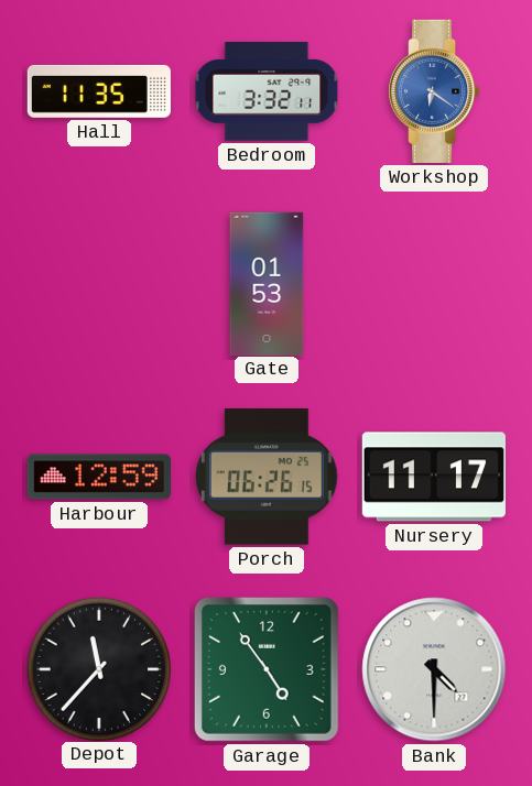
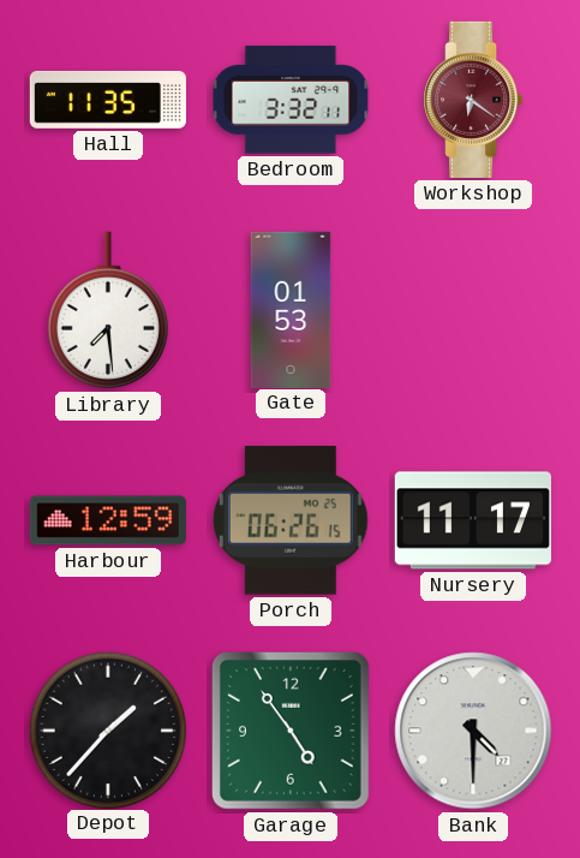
Workshop dial: blue -> burgundy (473, 100)
Library: none -> 7:29 (108, 310)
Depot: 11:37 -> 1:37 (107, 729)
